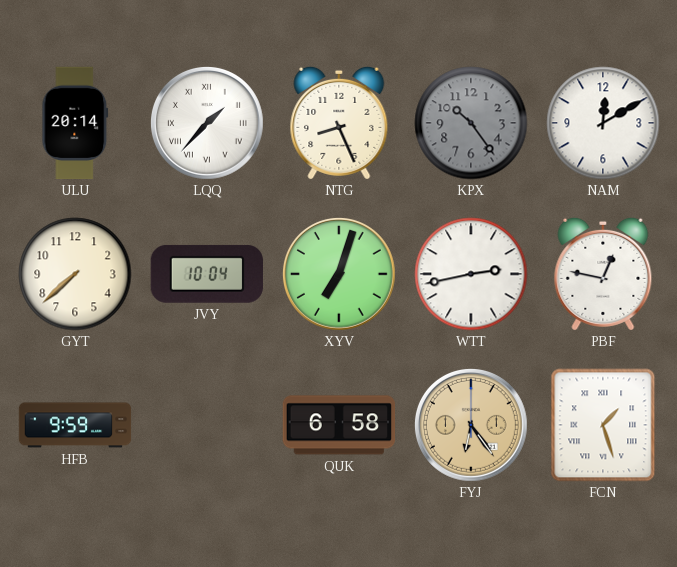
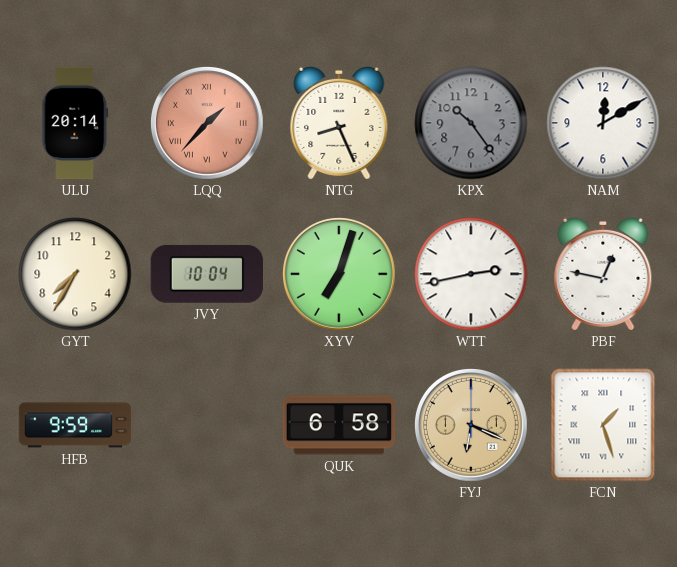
LQQ dial: white -> salmon (207, 123)
GYT: 7:38 -> 7:35 (75, 274)
FYJ: 6:24 -> 6:19 (471, 425)
